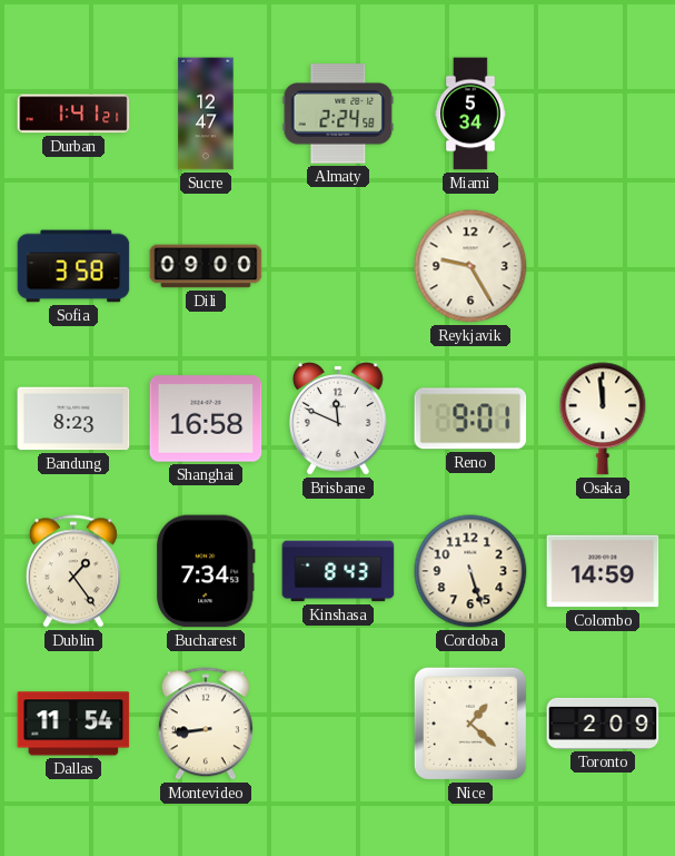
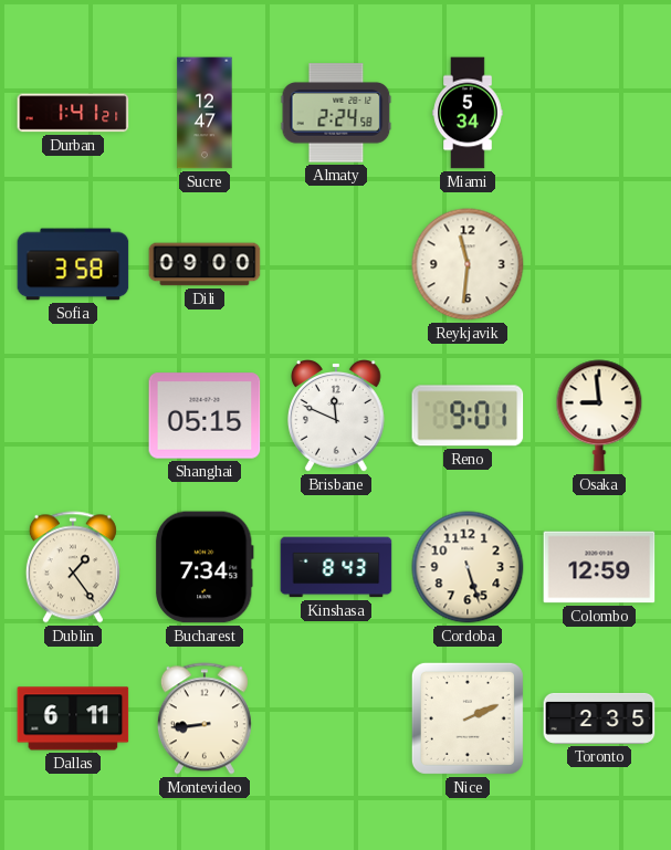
Reykjavik: 9:25 -> 11:31 (468, 264)
Bandung: 8:23 -> none (73, 419)
Shanghai: 16:58 -> 05:15 (205, 416)
Osaka: 11:59 -> 8:59 (599, 416)
Colombo: 14:59 -> 12:59 (599, 567)
Dallas: 11:54 -> 6:11 (73, 718)
Nice: 1:22 -> 2:11 (468, 718)
Toronto: 2:09 -> 2:35 (599, 718)
